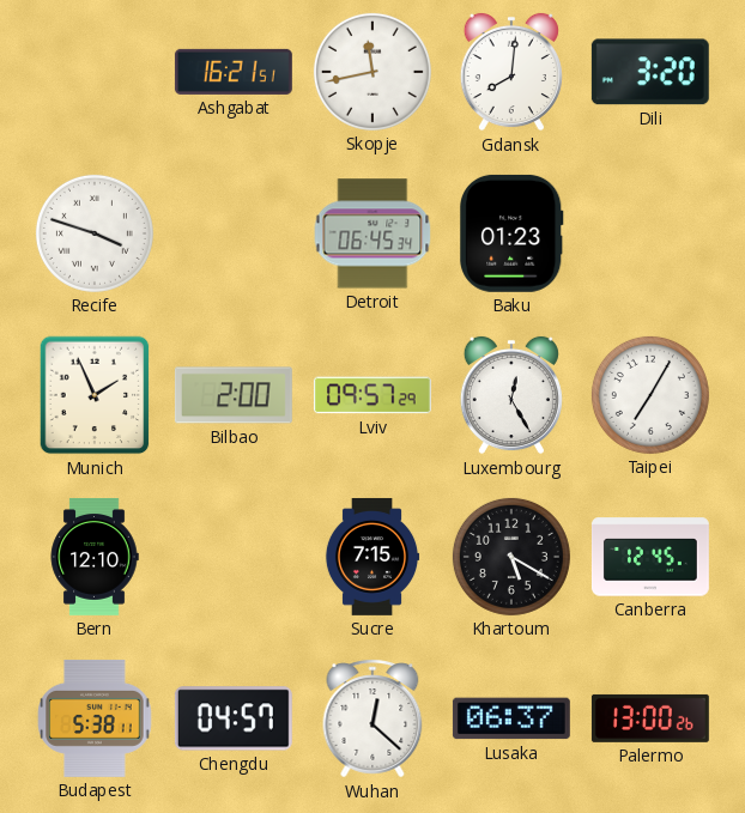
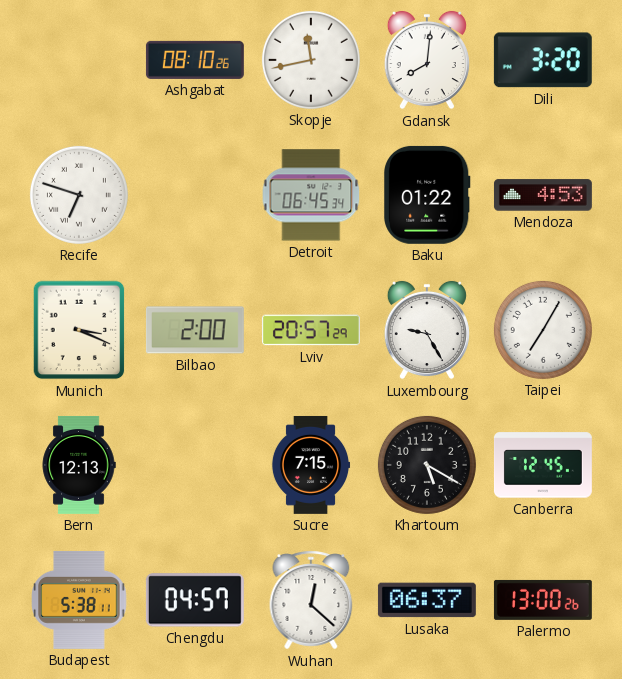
Ashgabat: 16:21 -> 08:10 (195, 60)
Recife: 3:48 -> 6:48 (79, 195)
Baku: 01:23 -> 01:22 (428, 195)
Mendoza: none -> 4:53 (543, 195)
Munich: 1:56 -> 3:19 (79, 330)
Lviv: 09:57 -> 20:57 (311, 330)
Luxembourg: 12:25 -> 9:25 (427, 330)
Bern: 12:10 -> 12:13 (79, 465)
